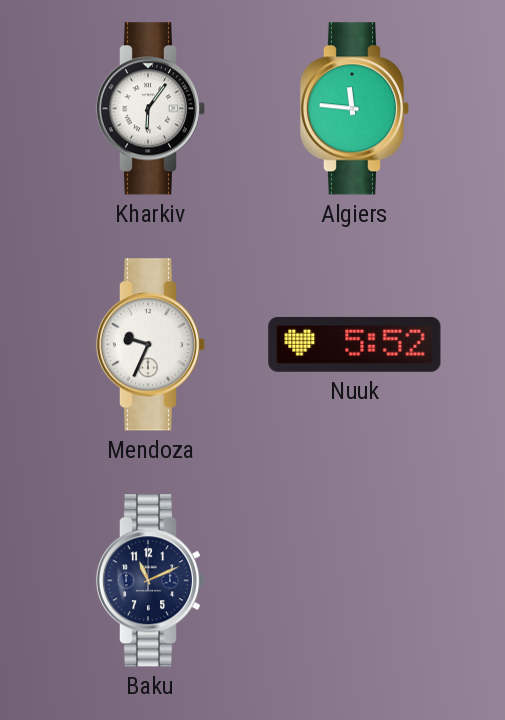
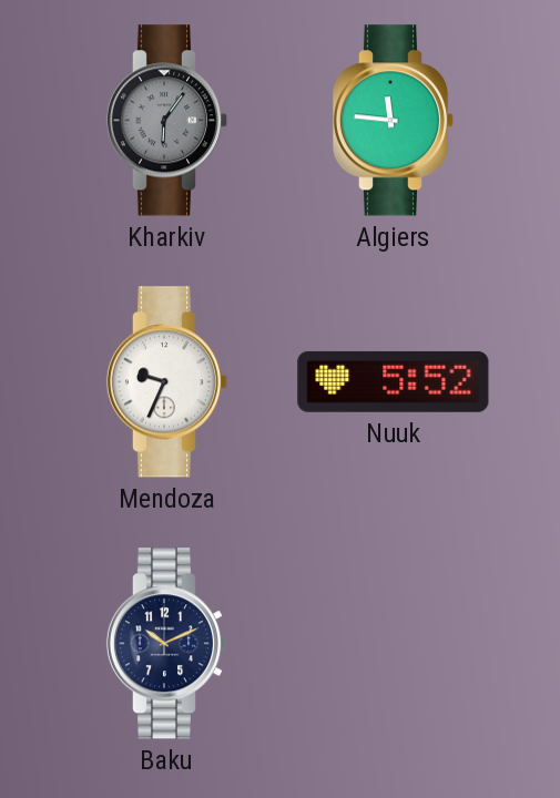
Kharkiv dial: white -> grey (167, 121)
Baku: 11:11 -> 10:11 (167, 644)
